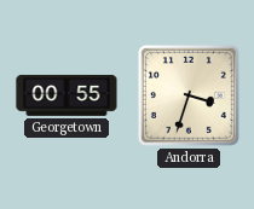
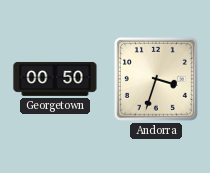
Georgetown: 00:55 -> 00:50 (55, 79)
